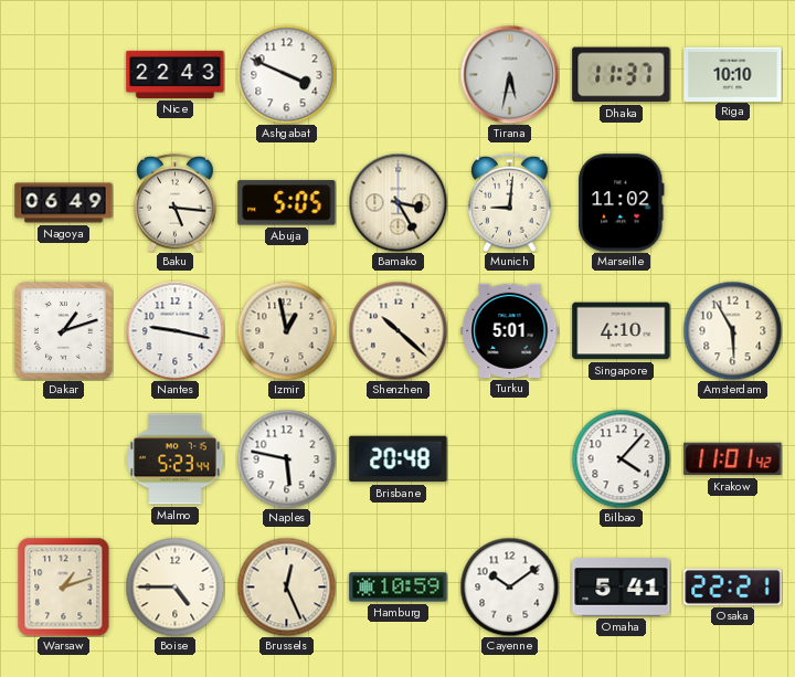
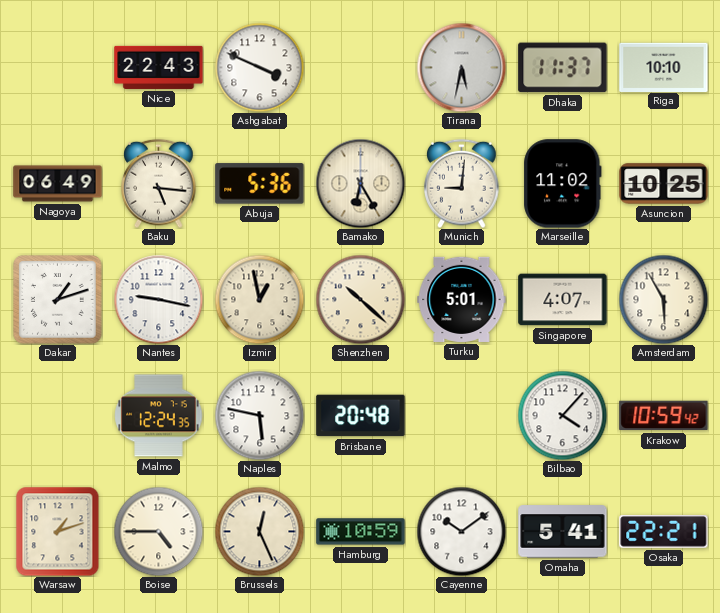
Abuja: 5:05 -> 5:36 (260, 184)
Bamako: 3:25 -> 6:25 (360, 183)
Asuncion: none -> 10:25 (664, 184)
Singapore: 4:10 -> 4:07 (563, 300)
Malmo: 5:23 -> 12:24 (159, 416)
Krakow: 11:01 -> 10:59 (664, 416)
